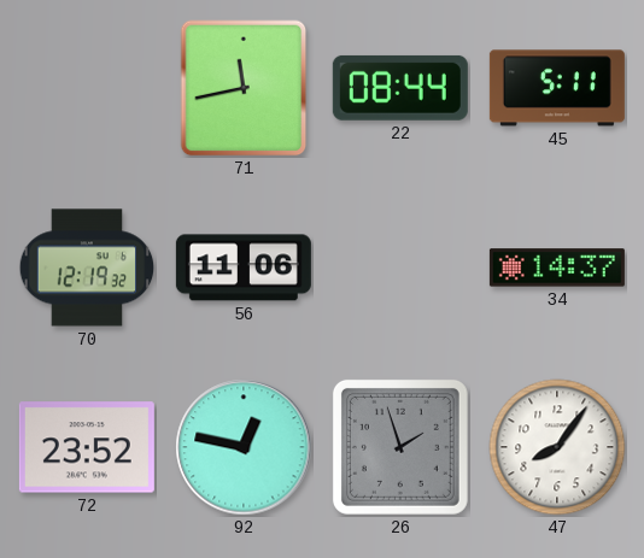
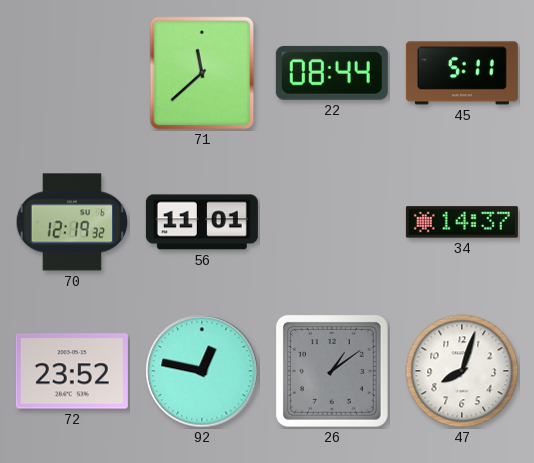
71: 11:43 -> 11:38 (202, 73)
56: 11:06 -> 11:01 (202, 222)
26: 1:57 -> 1:09 (332, 371)
47: 8:06 -> 8:03 (462, 371)
